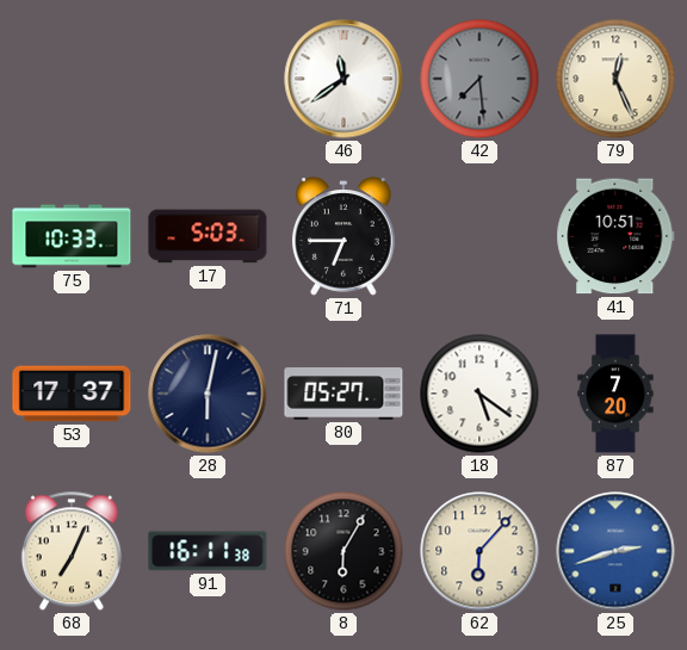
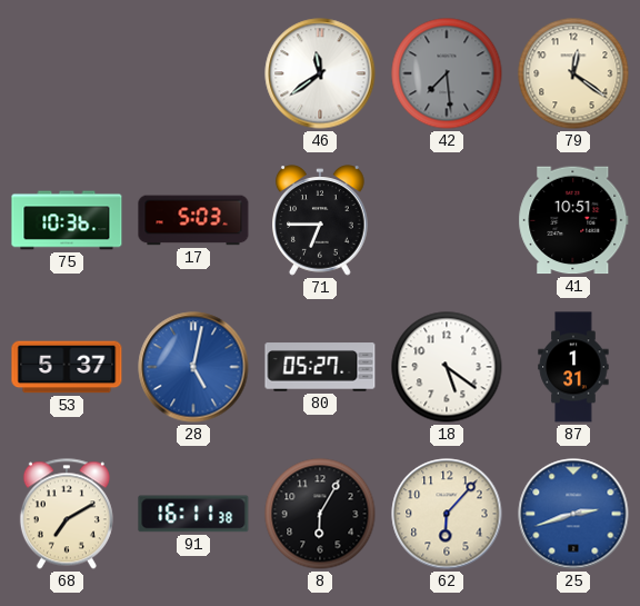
79: 12:26 -> 12:21 (573, 73)
75: 10:33 -> 10:36 (67, 220)
53: 17:37 -> 5:37 (67, 367)
28: 6:02 -> 5:02 (193, 367)
28 dial: navy -> blue (193, 367)
87: 7:20 -> 1:31 (573, 367)
68: 7:04 -> 7:10 (67, 514)
